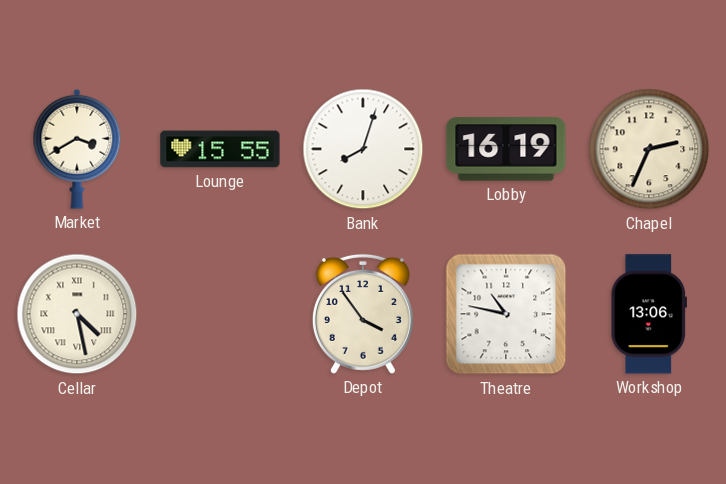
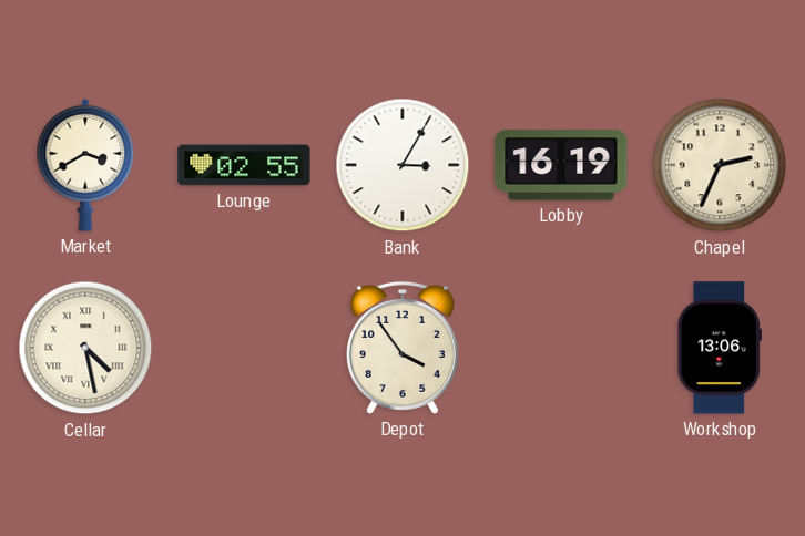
Lounge: 15:55 -> 02:55 (244, 165)
Bank: 8:03 -> 3:05 (402, 165)
Theatre: 10:47 -> none (506, 314)
